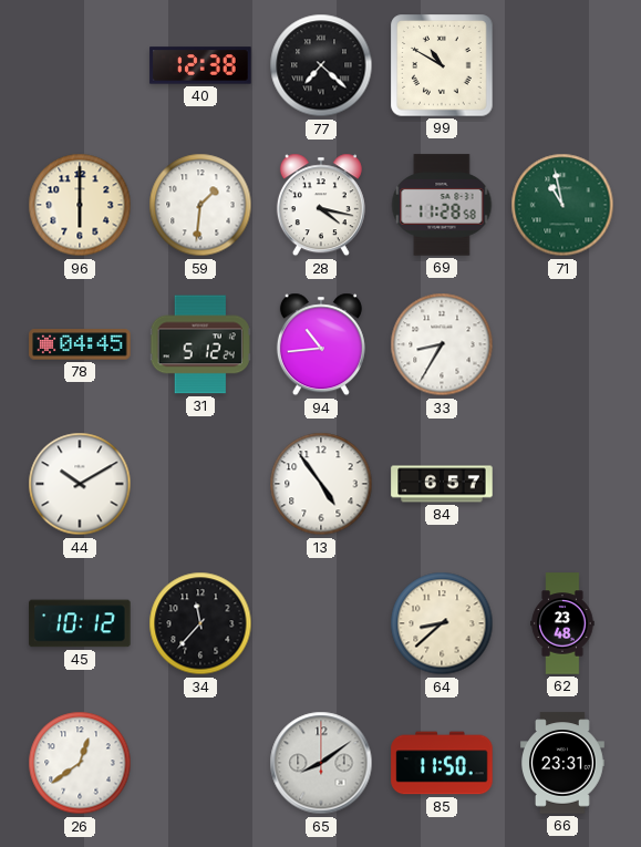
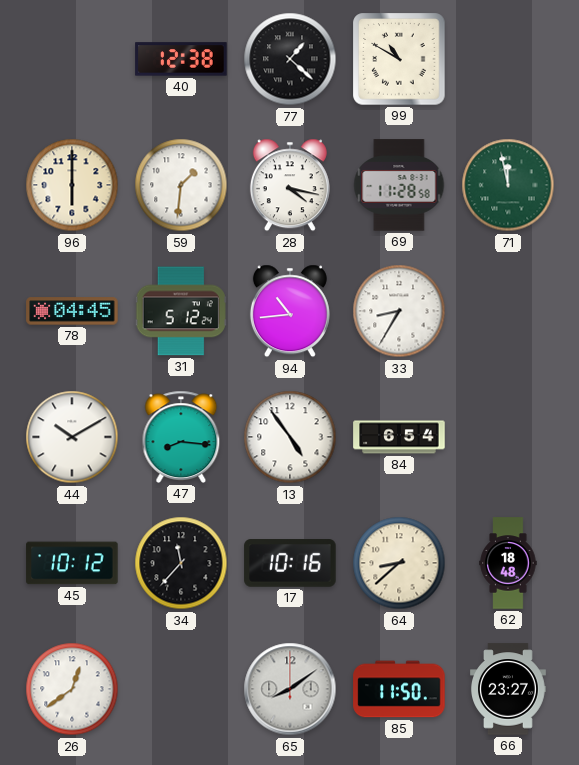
77: 7:22 -> 1:22 (290, 59)
71: 10:58 -> 11:58 (508, 185)
47: none -> 8:16 (181, 437)
84: 6:57 -> 6:54 (399, 437)
17: none -> 10:16 (290, 563)
62: 23:48 -> 18:48 (508, 563)
66: 23:31 -> 23:27 (509, 689)
